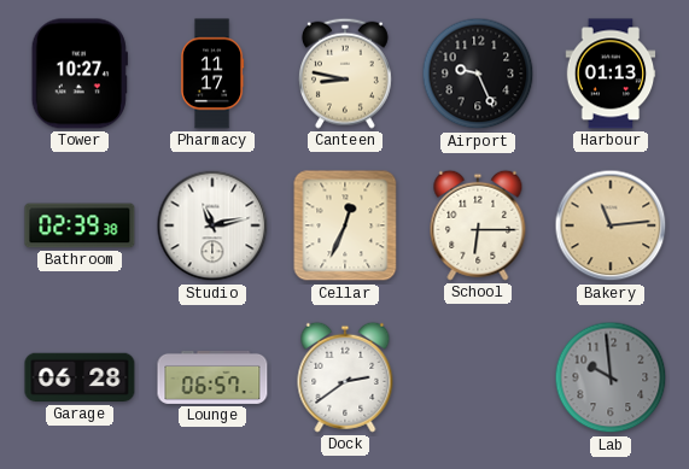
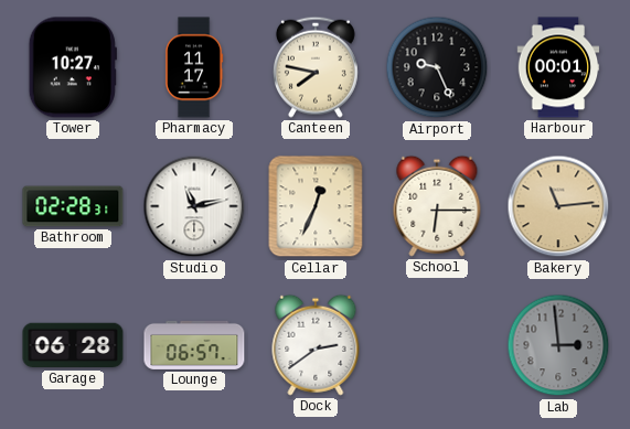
Canteen: 8:47 -> 7:47 (316, 67)
Harbour: 01:13 -> 00:01 (558, 67)
Bathroom: 02:39 -> 02:28 (73, 206)
Lab: 9:59 -> 2:59 (558, 345)
